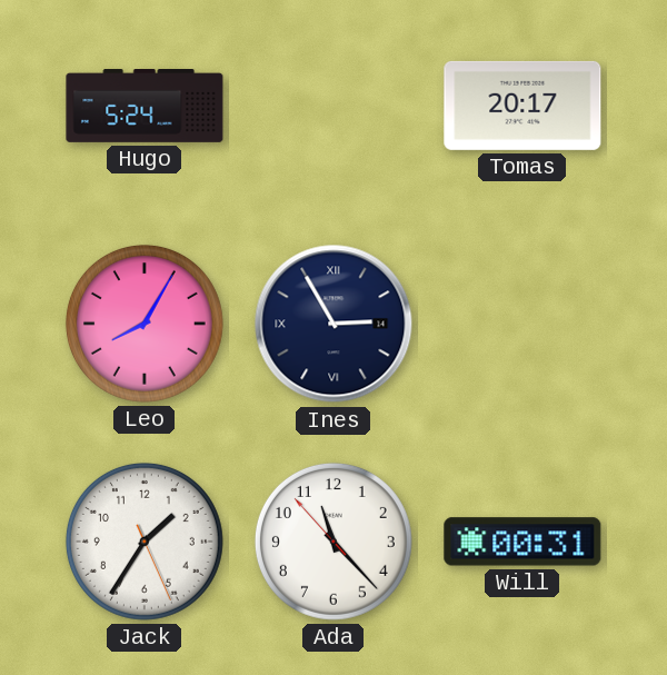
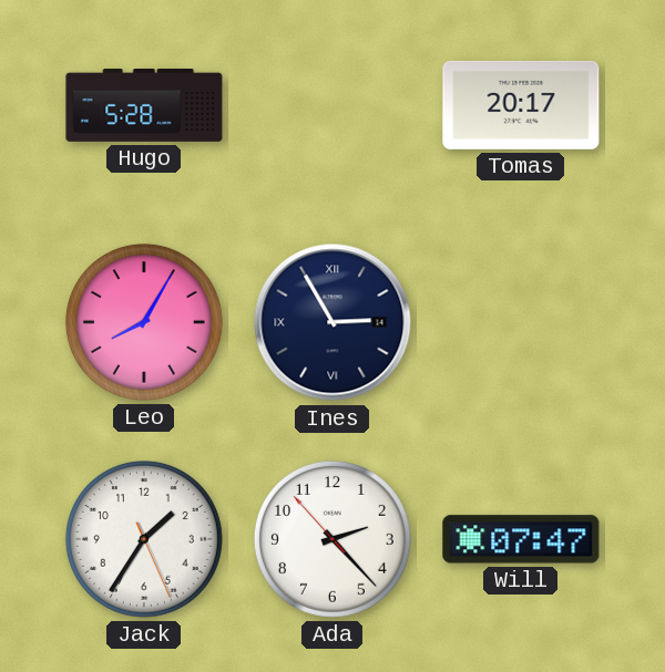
Hugo: 5:24 -> 5:28 (144, 106)
Ada: 11:22 -> 2:22 (332, 539)
Will: 00:31 -> 07:47 (521, 539)
